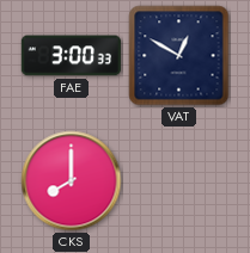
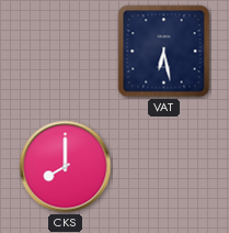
FAE: 3:00 -> none (71, 56)
VAT: 12:50 -> 6:28 (164, 52)
